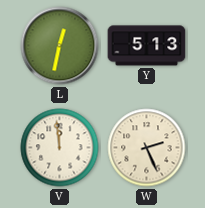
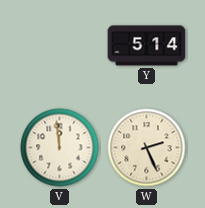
L: 12:32 -> none (60, 46)
Y: 5:13 -> 5:14 (147, 46)
